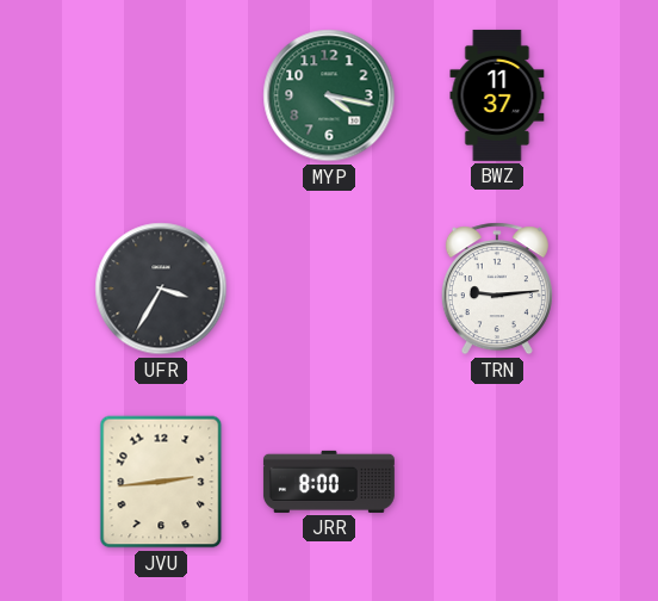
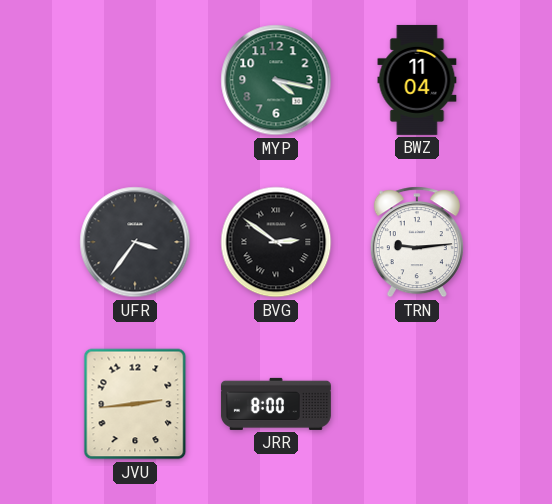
BWZ: 11:37 -> 11:04 (417, 80)
UFR: 3:35 -> 3:36 (135, 242)
BVG: none -> 2:51 (276, 242)
